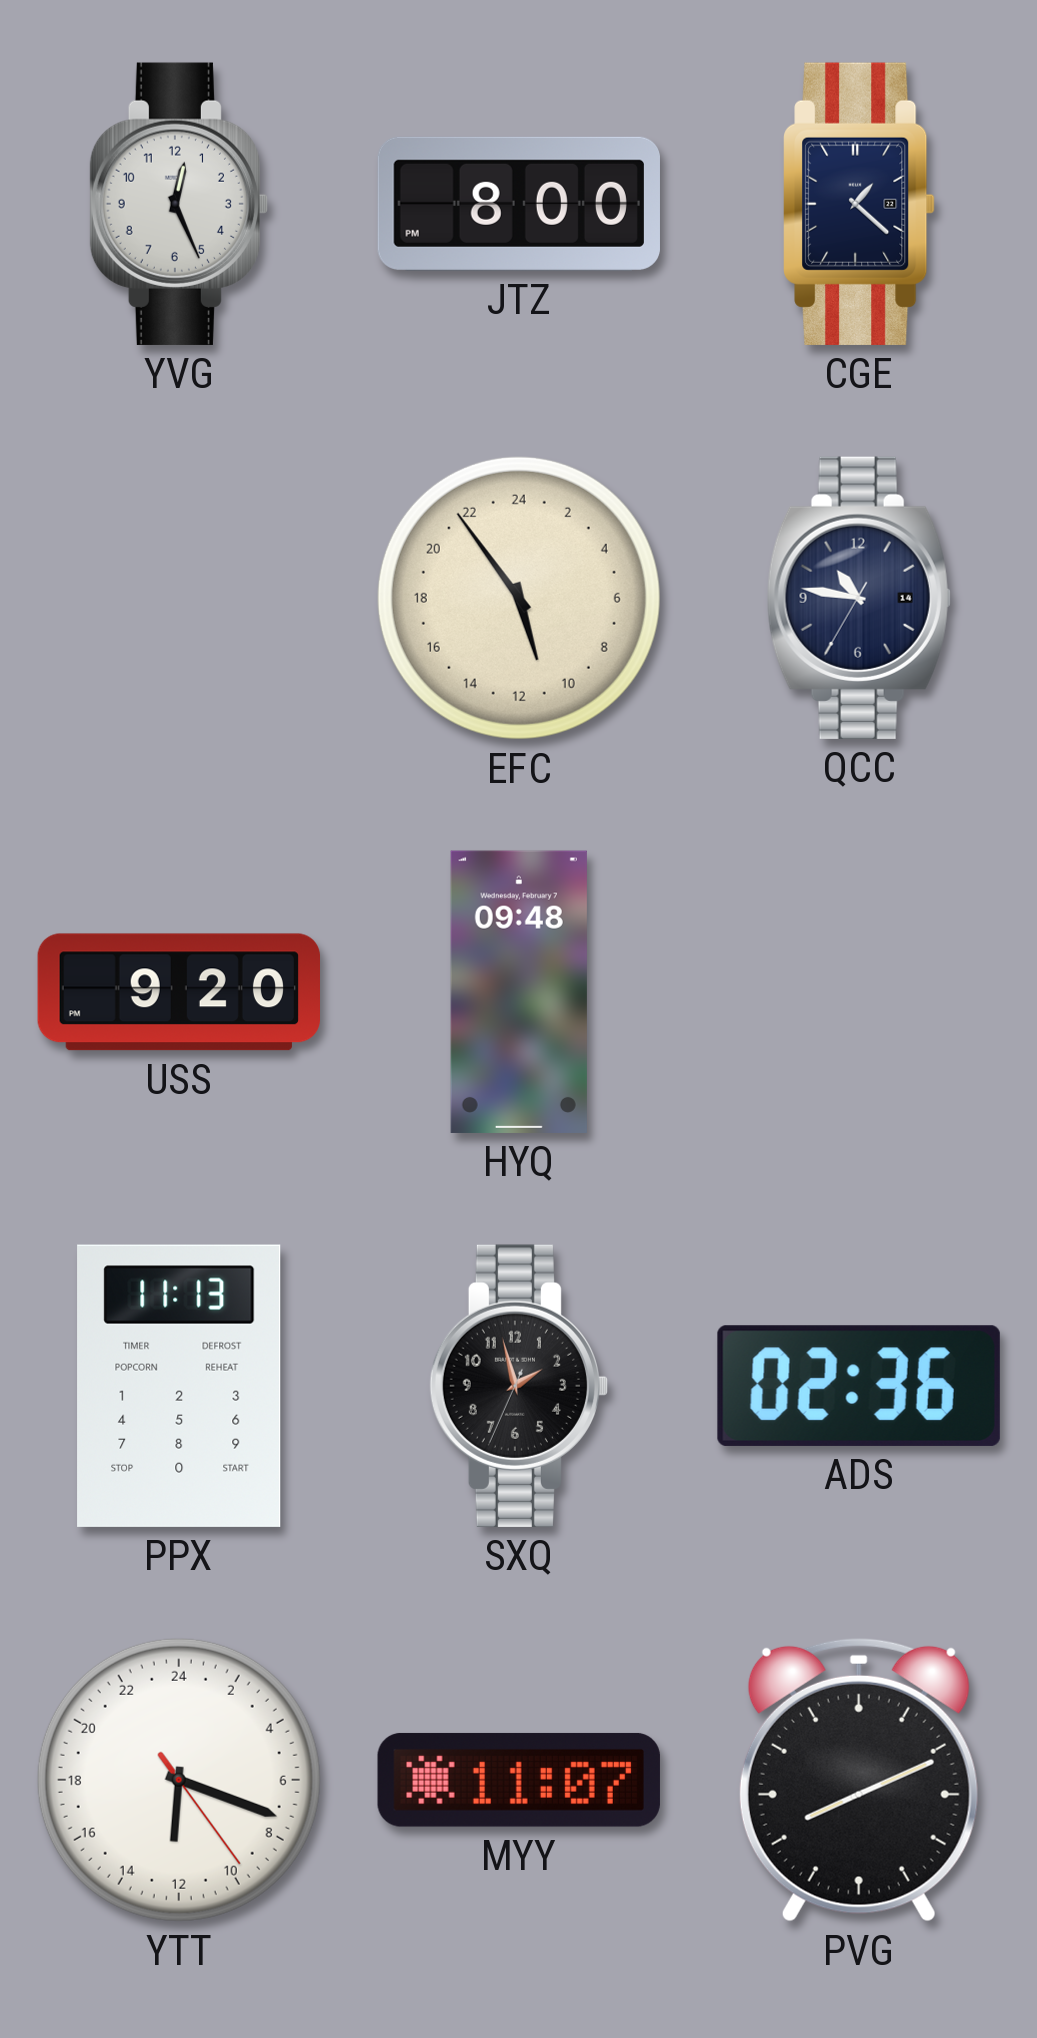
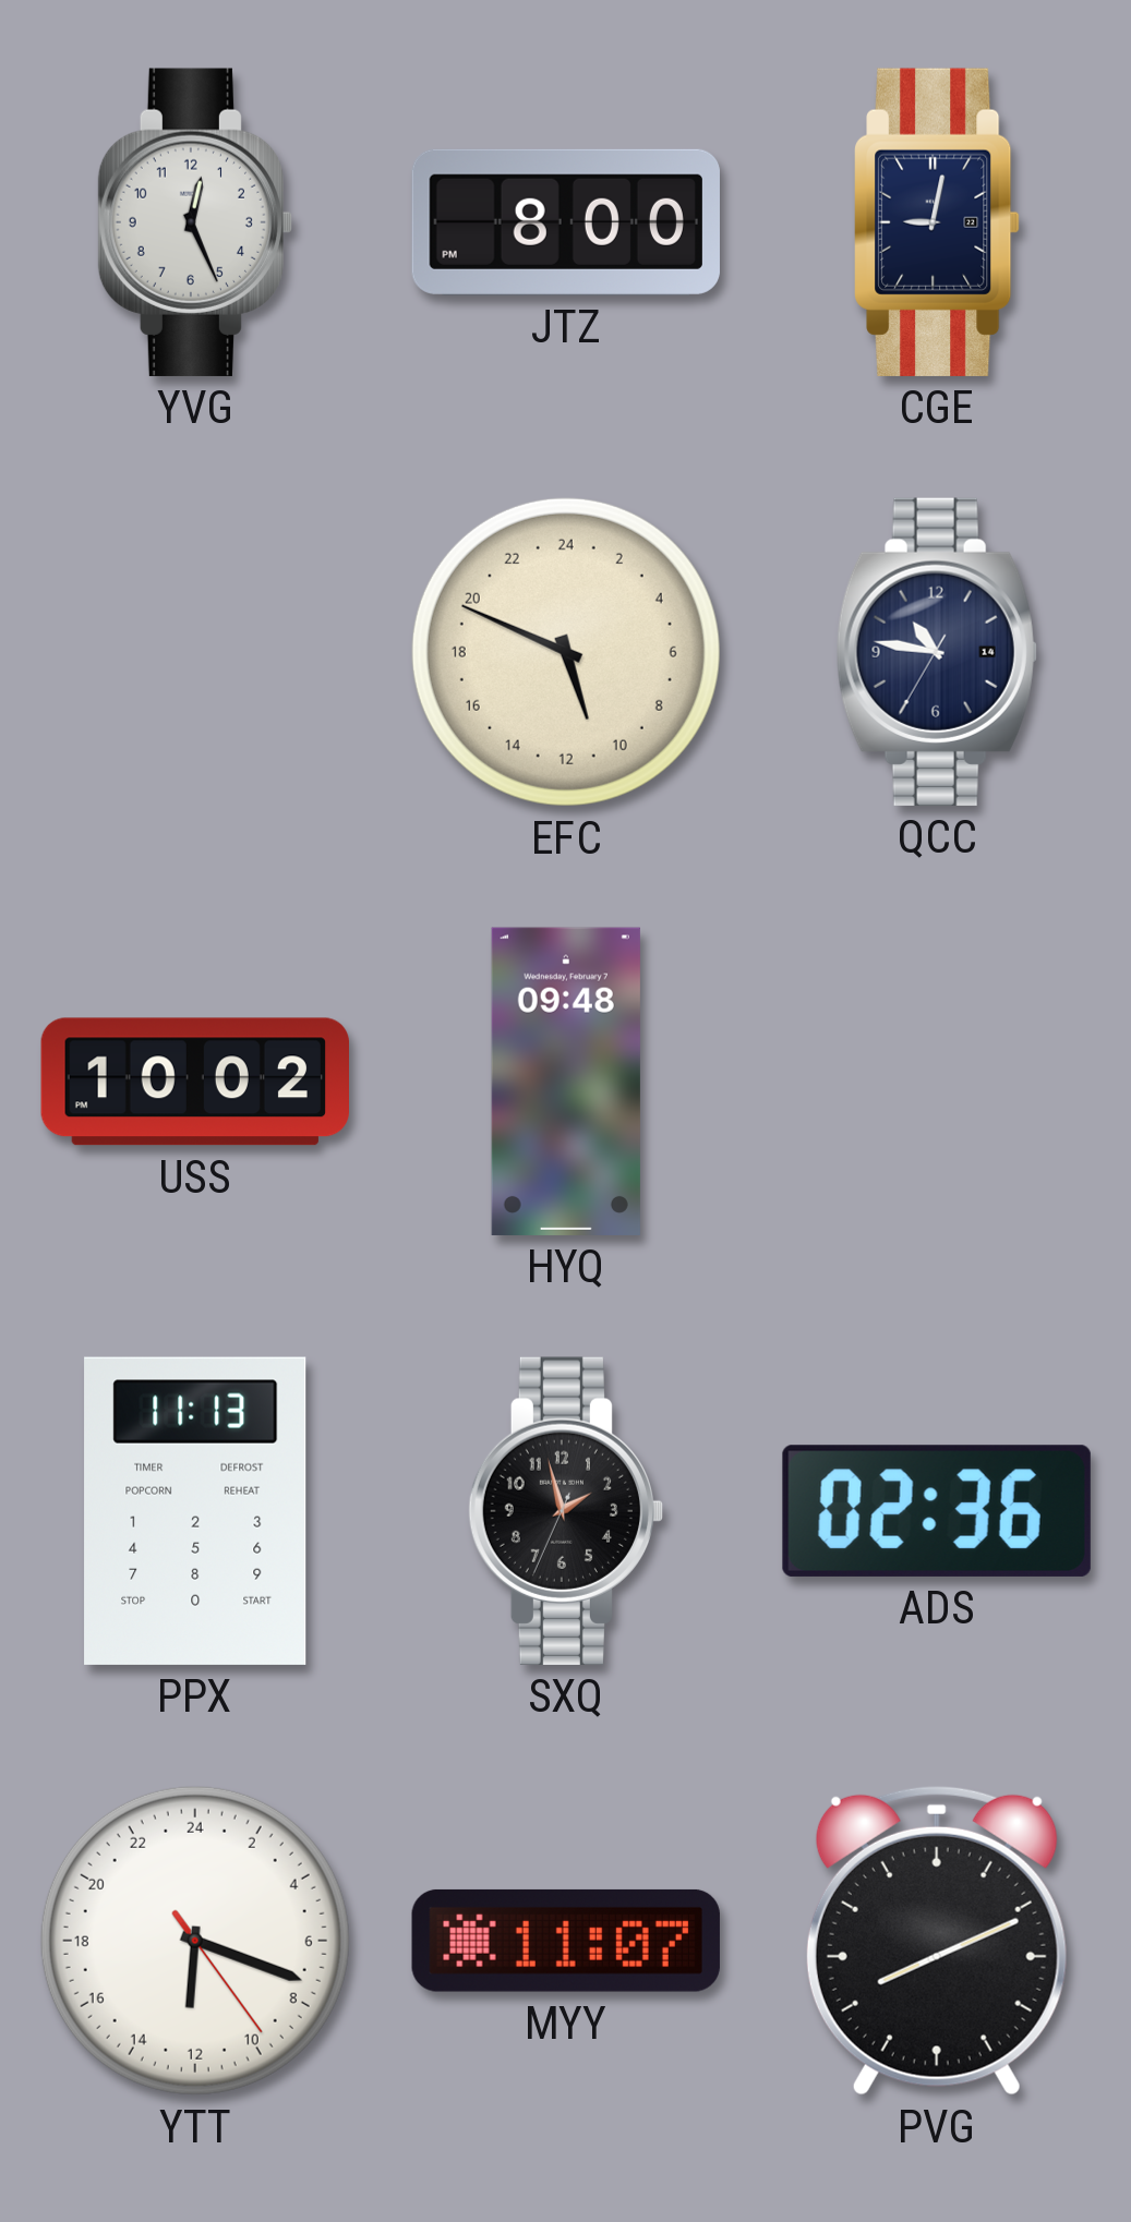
CGE: 1:22 -> 9:02 (937, 222)
EFC: 10:54 -> 10:49 (566, 652)
USS: 9:20 -> 10:02 (194, 1082)
